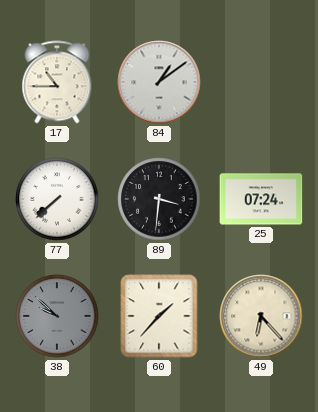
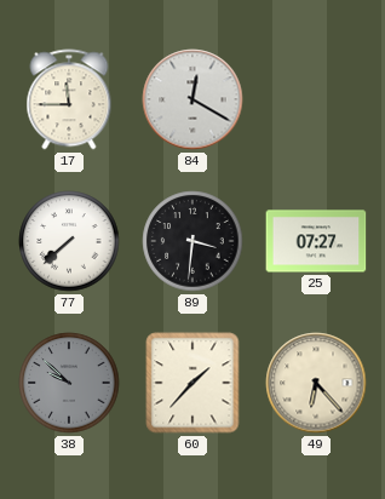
17: 10:45 -> 11:45 (69, 99)
84: 1:09 -> 12:20 (192, 99)
25: 07:24 -> 07:27 (316, 241)
